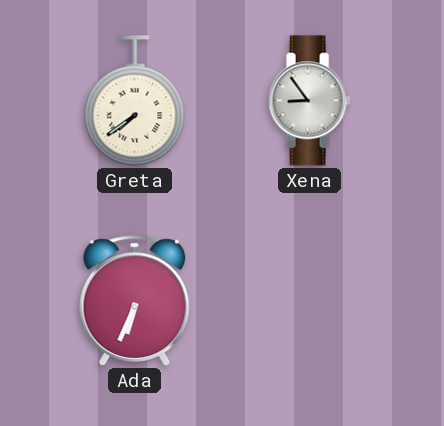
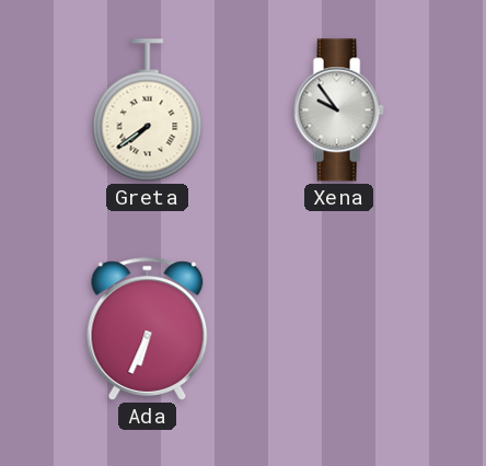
Xena: 8:54 -> 9:54 (338, 110)
